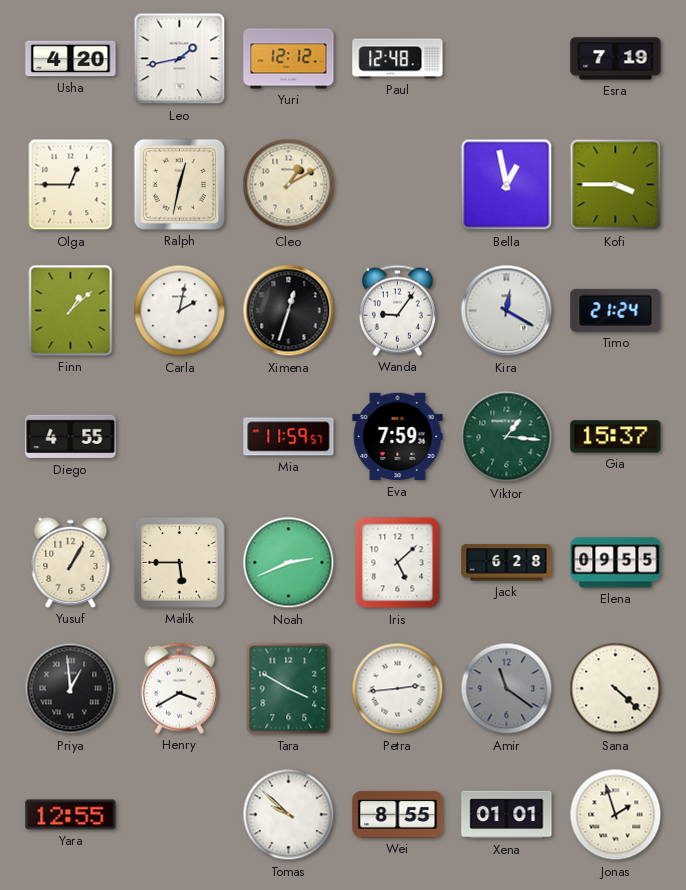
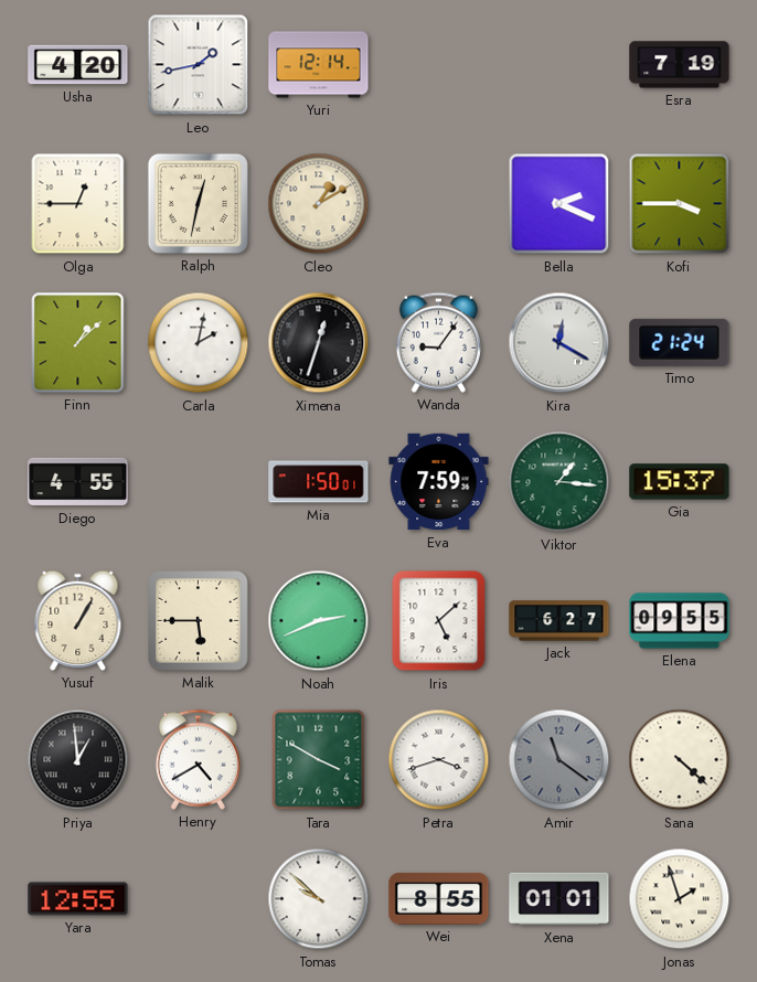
Yuri: 12:12 -> 12:14 (319, 65)
Paul: 12:48 -> none (398, 59)
Bella: 12:58 -> 2:19 (559, 204)
Mia: 11:59 -> 1:50 (319, 482)
Jack: 6:28 -> 6:27 (559, 621)
Henry: 3:40 -> 4:40 (198, 759)
Petra: 2:44 -> 3:42 (439, 760)
